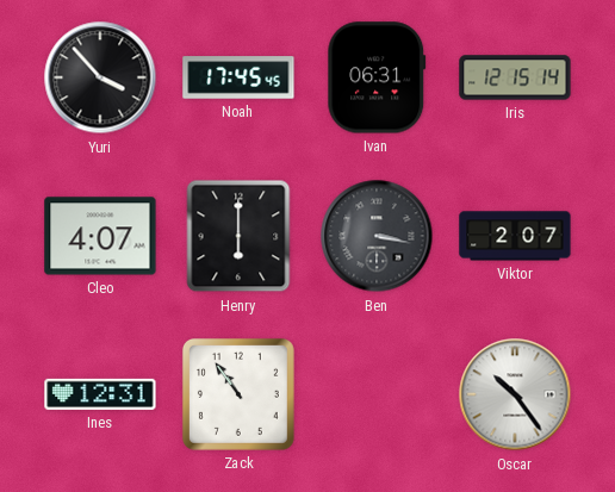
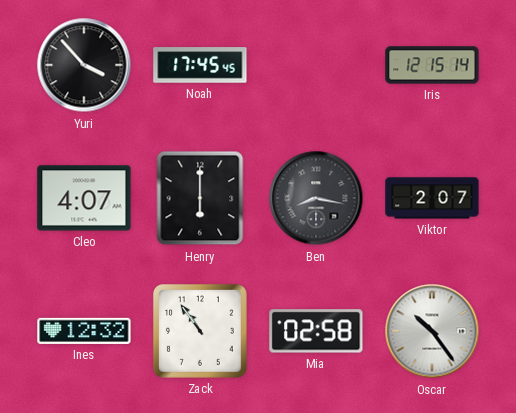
Ivan: 06:31 -> none (377, 77)
Ben: 3:17 -> 8:17 (316, 198)
Ines: 12:31 -> 12:32 (84, 331)
Mia: none -> 02:58 (316, 331)
